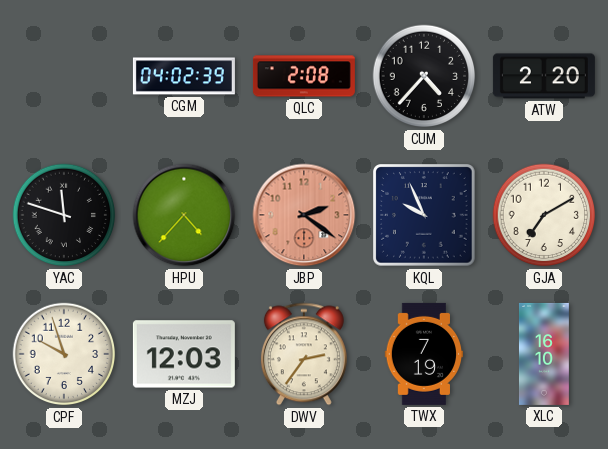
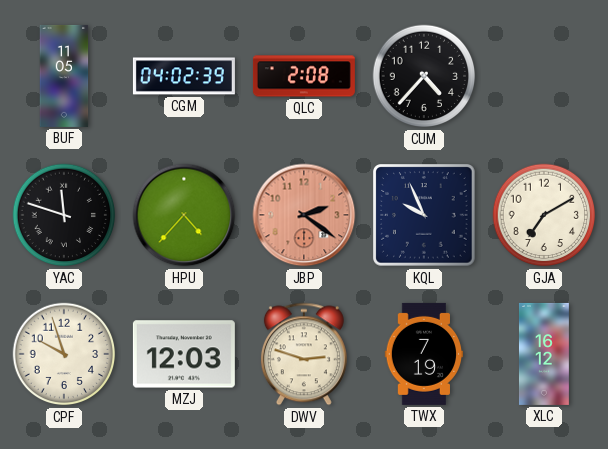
BUF: none -> 11:05 (64, 76)
ATW: 2:20 -> none (544, 76)
DWV: 2:36 -> 2:48 (304, 354)
XLC: 16:10 -> 16:12 (544, 354)
